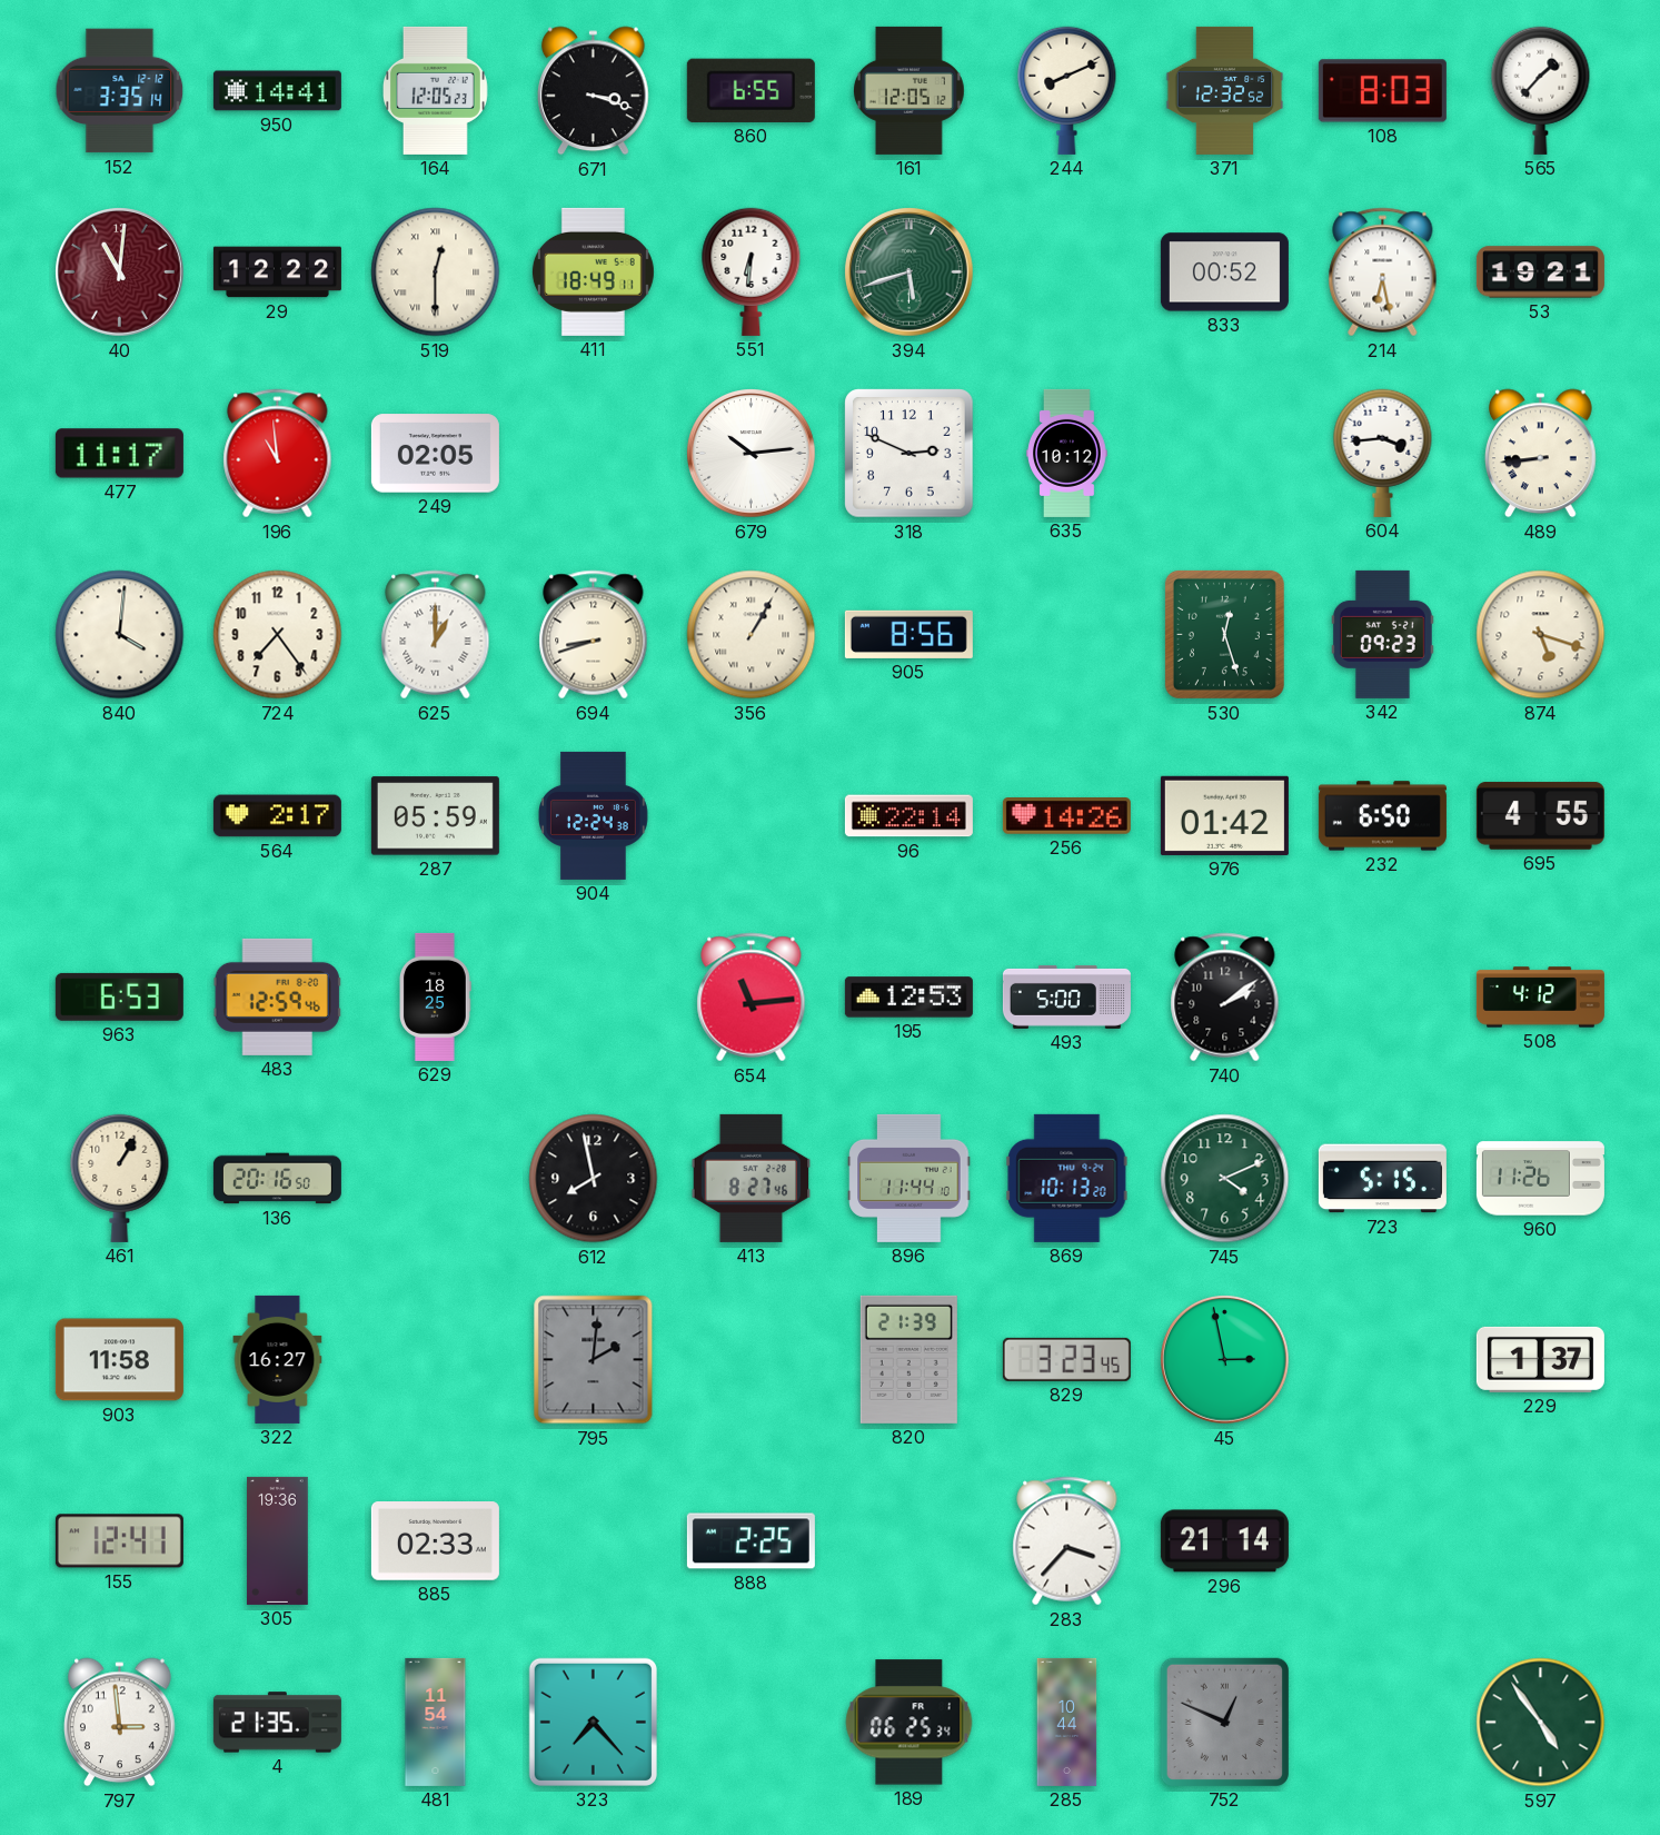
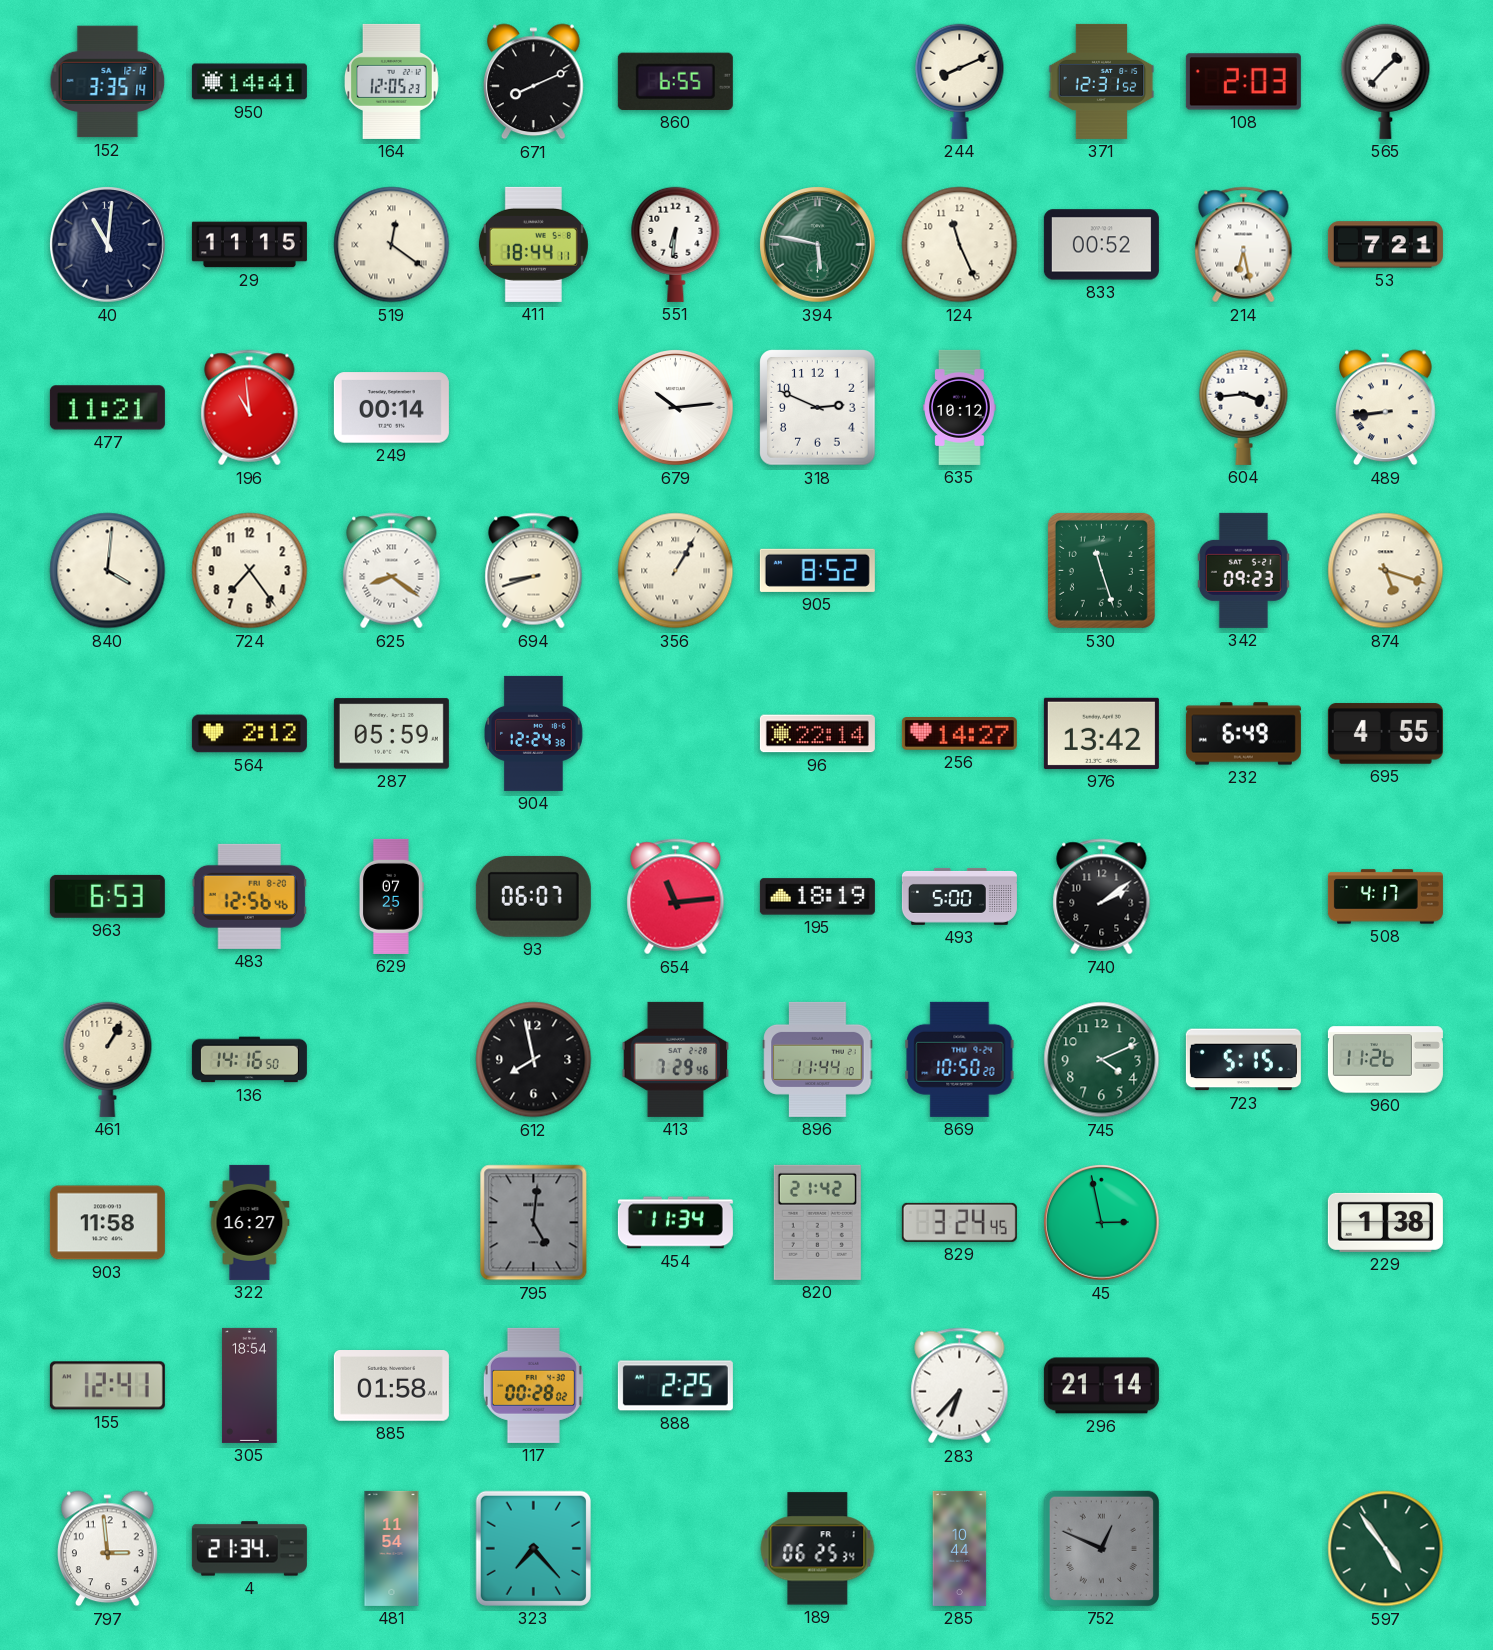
671: 3:18 -> 8:11 (534, 82)
161: 12:05 -> none (908, 90)
371: 12:32 -> 12:31 (1102, 81)
108: 8:03 -> 2:03 (1243, 82)
40 dial: burgundy -> navy (108, 245)
29: 12:22 -> 11:15 (249, 245)
519: 12:30 -> 12:21 (392, 245)
411: 18:49 -> 18:44 (533, 244)
394: 5:42 -> 5:47 (818, 245)
124: none -> 11:26 (960, 245)
53: 19:21 -> 7:21 (1385, 245)
477: 11:17 -> 11:21 (107, 408)
249: 02:05 -> 00:14 (391, 408)
625: 1:00 -> 8:21 (392, 571)
905: 8:56 -> 8:52 (817, 570)
530: 12:27 -> 11:27 (1101, 570)
564: 2:17 -> 2:12 (249, 734)
256: 14:26 -> 14:27 (959, 734)
976: 01:42 -> 13:42 (1101, 733)
232: 6:50 -> 6:49 (1243, 734)
483: 12:59 -> 12:56 (249, 896)
629: 18:25 -> 07:25 (392, 896)
93: none -> 06:07 (533, 896)
195: 12:53 -> 18:19 (817, 897)
508: 4:12 -> 4:17 (1385, 897)
136: 20:16 -> 14:16 (249, 1060)
413: 8:27 -> 7:29 (676, 1059)
869: 10:13 -> 10:50 (960, 1059)
795: 2:01 -> 5:01 (534, 1223)
454: none -> 11:34 (675, 1223)
820: 21:39 -> 21:42 (817, 1222)
829: 3:23 -> 3:24 (959, 1222)
229: 1:37 -> 1:38 (1385, 1222)
305: 19:36 -> 18:54 (250, 1385)
885: 02:33 -> 01:58 (391, 1386)
117: none -> 00:28 (533, 1385)
283: 3:37 -> 6:37 (960, 1386)
4: 21:35 -> 21:34 (249, 1549)
